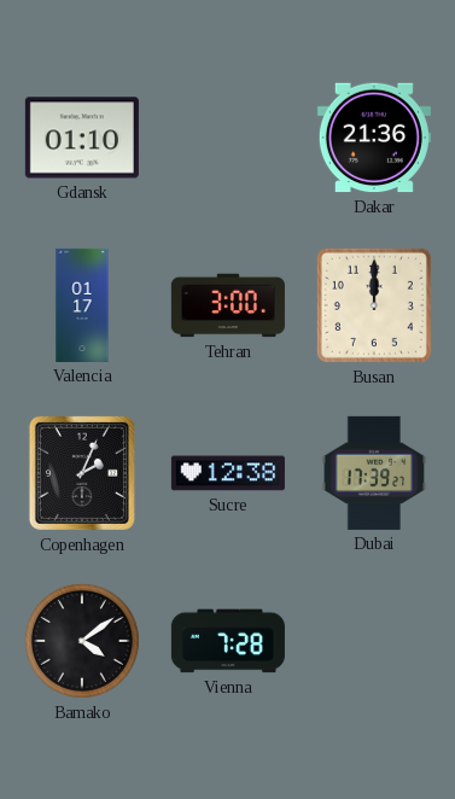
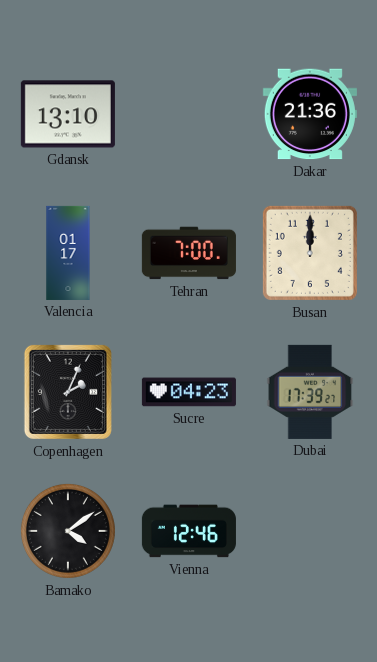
Gdansk: 01:10 -> 13:10 (68, 114)
Tehran: 3:00 -> 7:00 (189, 253)
Sucre: 12:38 -> 04:23 (189, 392)
Vienna: 7:28 -> 12:46 (189, 531)
